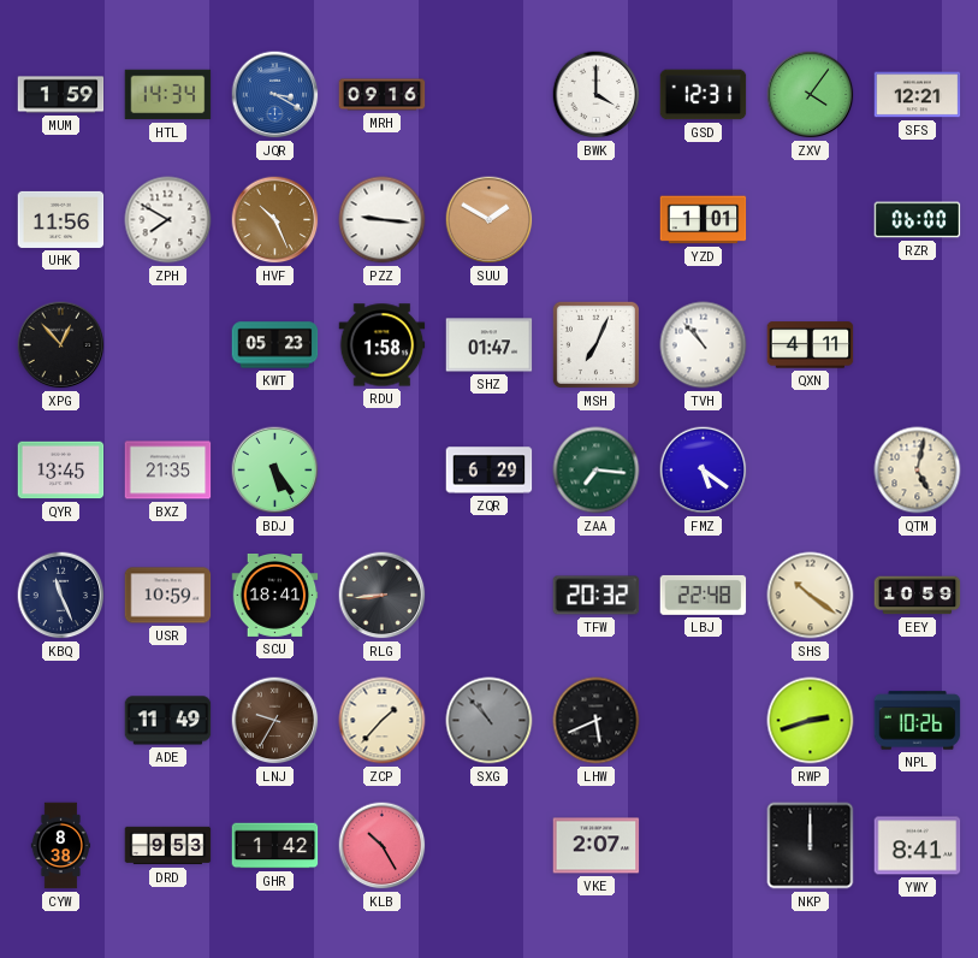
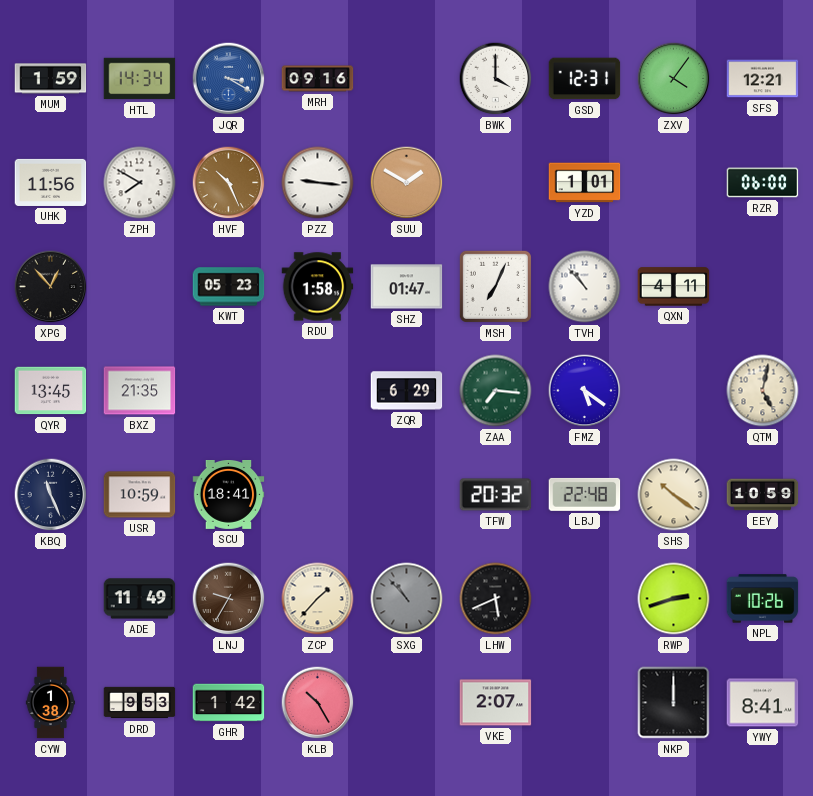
BDJ: 5:24 -> none (275, 471)
RLG: 8:44 -> none (383, 596)
CYW: 8:38 -> 1:38 (51, 703)
